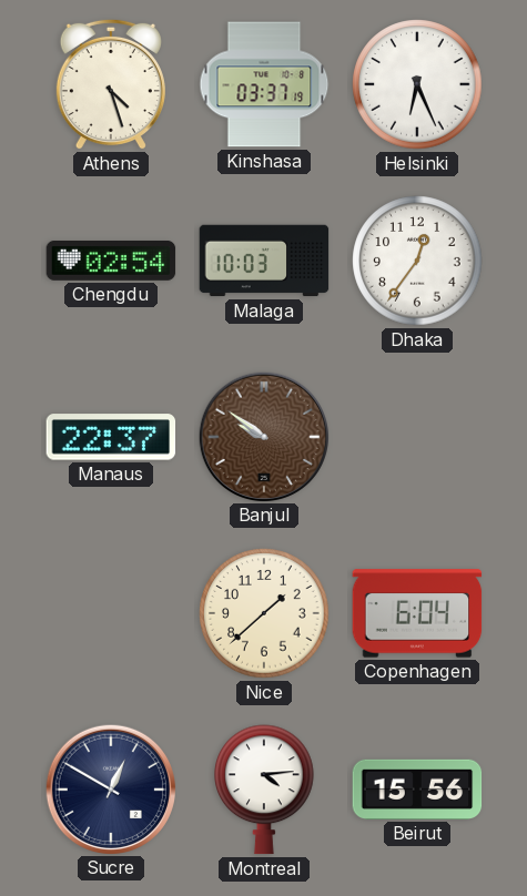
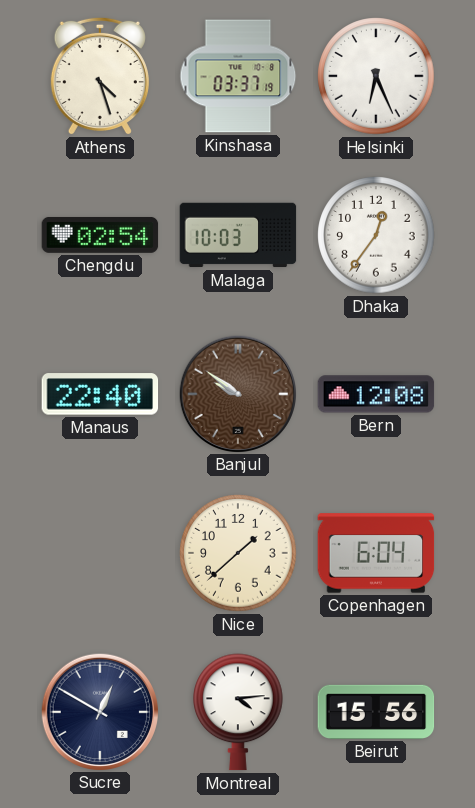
Manaus: 22:37 -> 22:40 (100, 394)
Bern: none -> 12:08 (376, 394)
